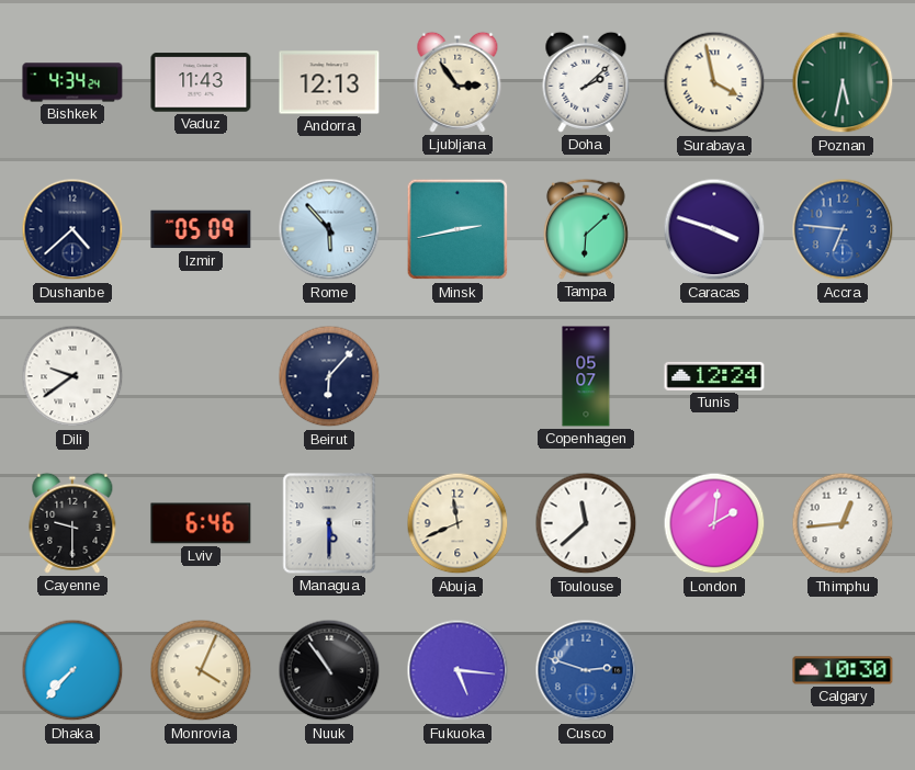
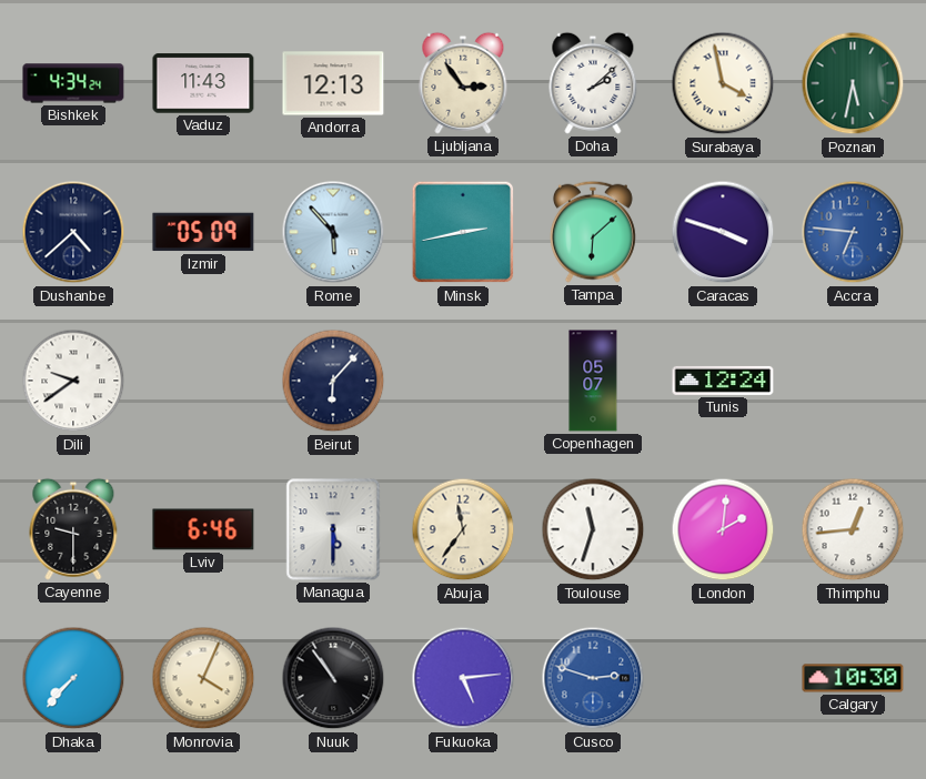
Abuja: 11:41 -> 11:36 (463, 529)
Toulouse: 11:38 -> 11:33 (593, 529)
Fukuoka: 5:16 -> 5:14 (463, 678)
